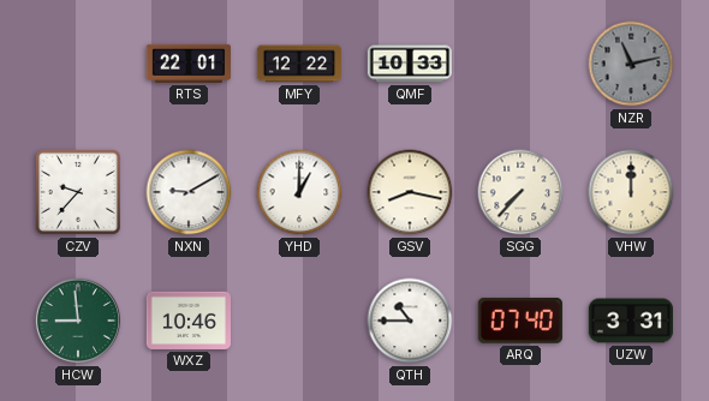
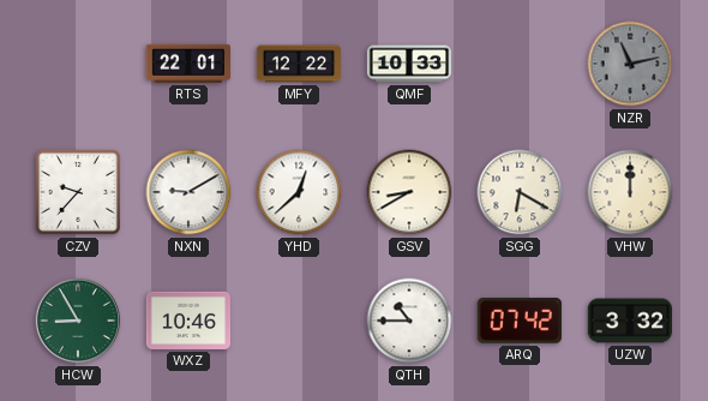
YHD: 1:00 -> 12:38 (299, 192)
GSV: 8:17 -> 8:40 (409, 192)
SGG: 7:37 -> 6:20 (520, 192)
HCW: 8:59 -> 8:55 (78, 321)
ARQ: 07:40 -> 07:42 (520, 321)
UZW: 3:31 -> 3:32 (629, 321)
